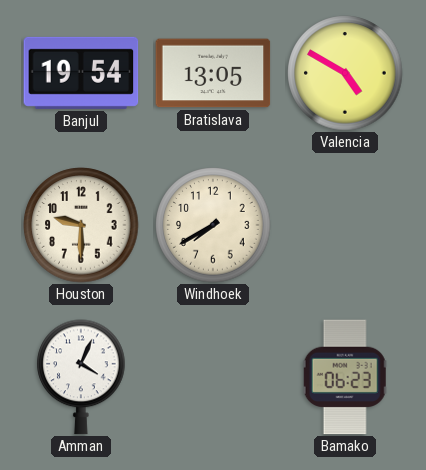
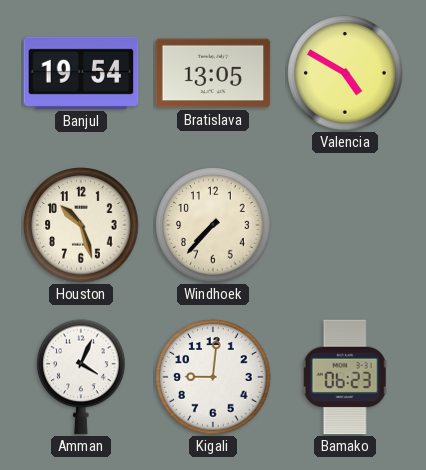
Houston: 9:30 -> 10:27 (81, 225)
Windhoek: 7:40 -> 7:37 (213, 225)
Kigali: none -> 9:01 (213, 377)
